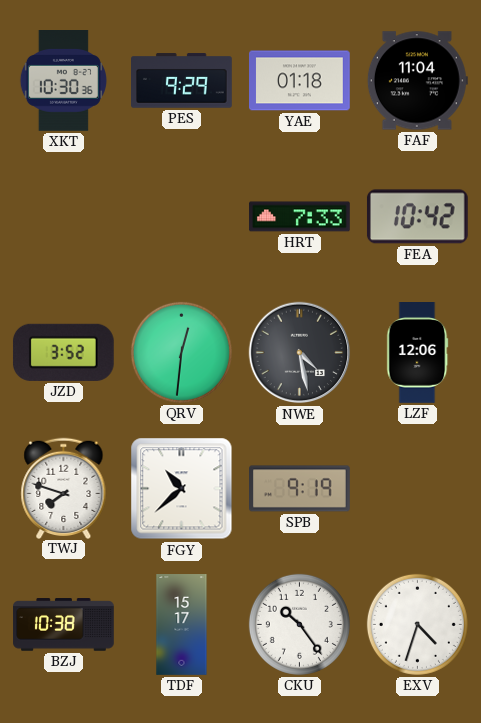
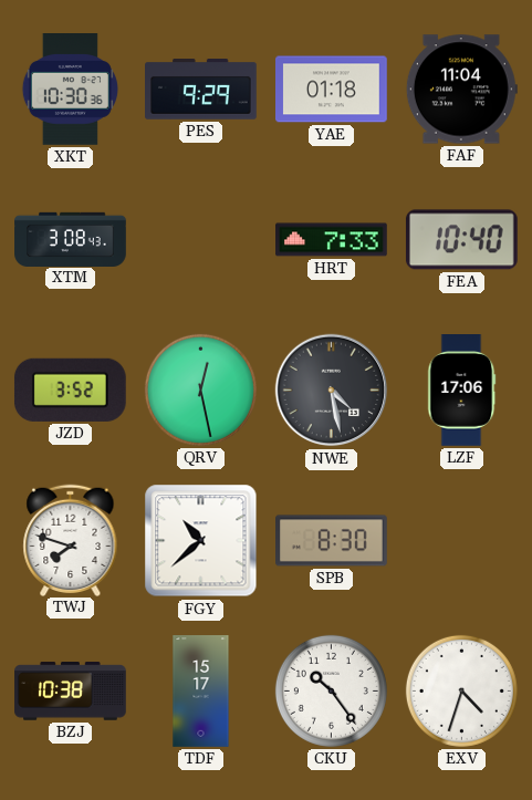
XTM: none -> 3:08 (71, 239)
FEA: 10:42 -> 10:40 (461, 240)
QRV: 12:31 -> 12:28 (200, 389)
LZF: 12:06 -> 17:06 (462, 391)
SPB: 9:19 -> 8:30 (332, 541)
